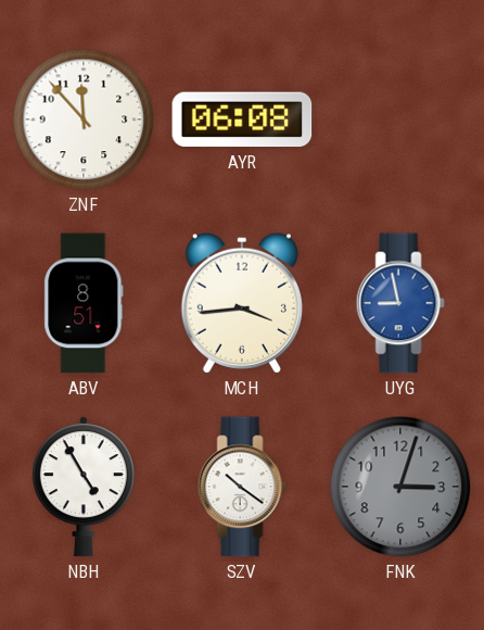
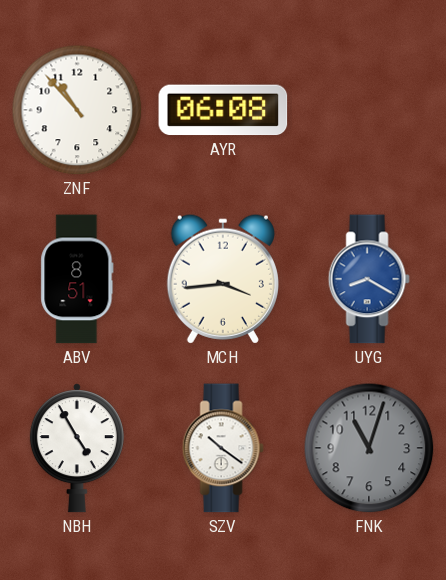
ZNF: 11:53 -> 10:53 (77, 110)
UYG: 8:58 -> 8:20 (369, 279)
FNK: 3:03 -> 11:03 (369, 448)
